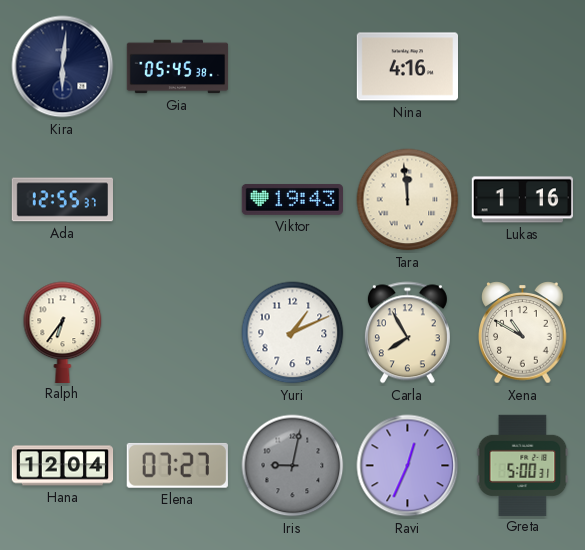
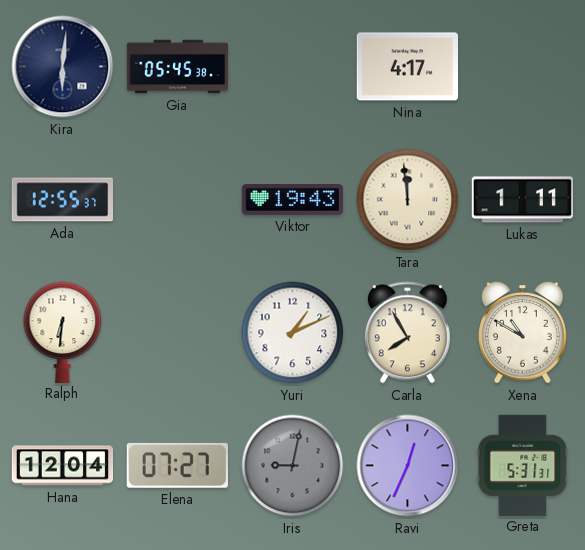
Nina: 4:16 -> 4:17 (407, 67)
Lukas: 1:16 -> 1:11 (522, 200)
Ralph: 6:36 -> 6:31 (63, 332)
Greta: 5:00 -> 5:31 (523, 465)
